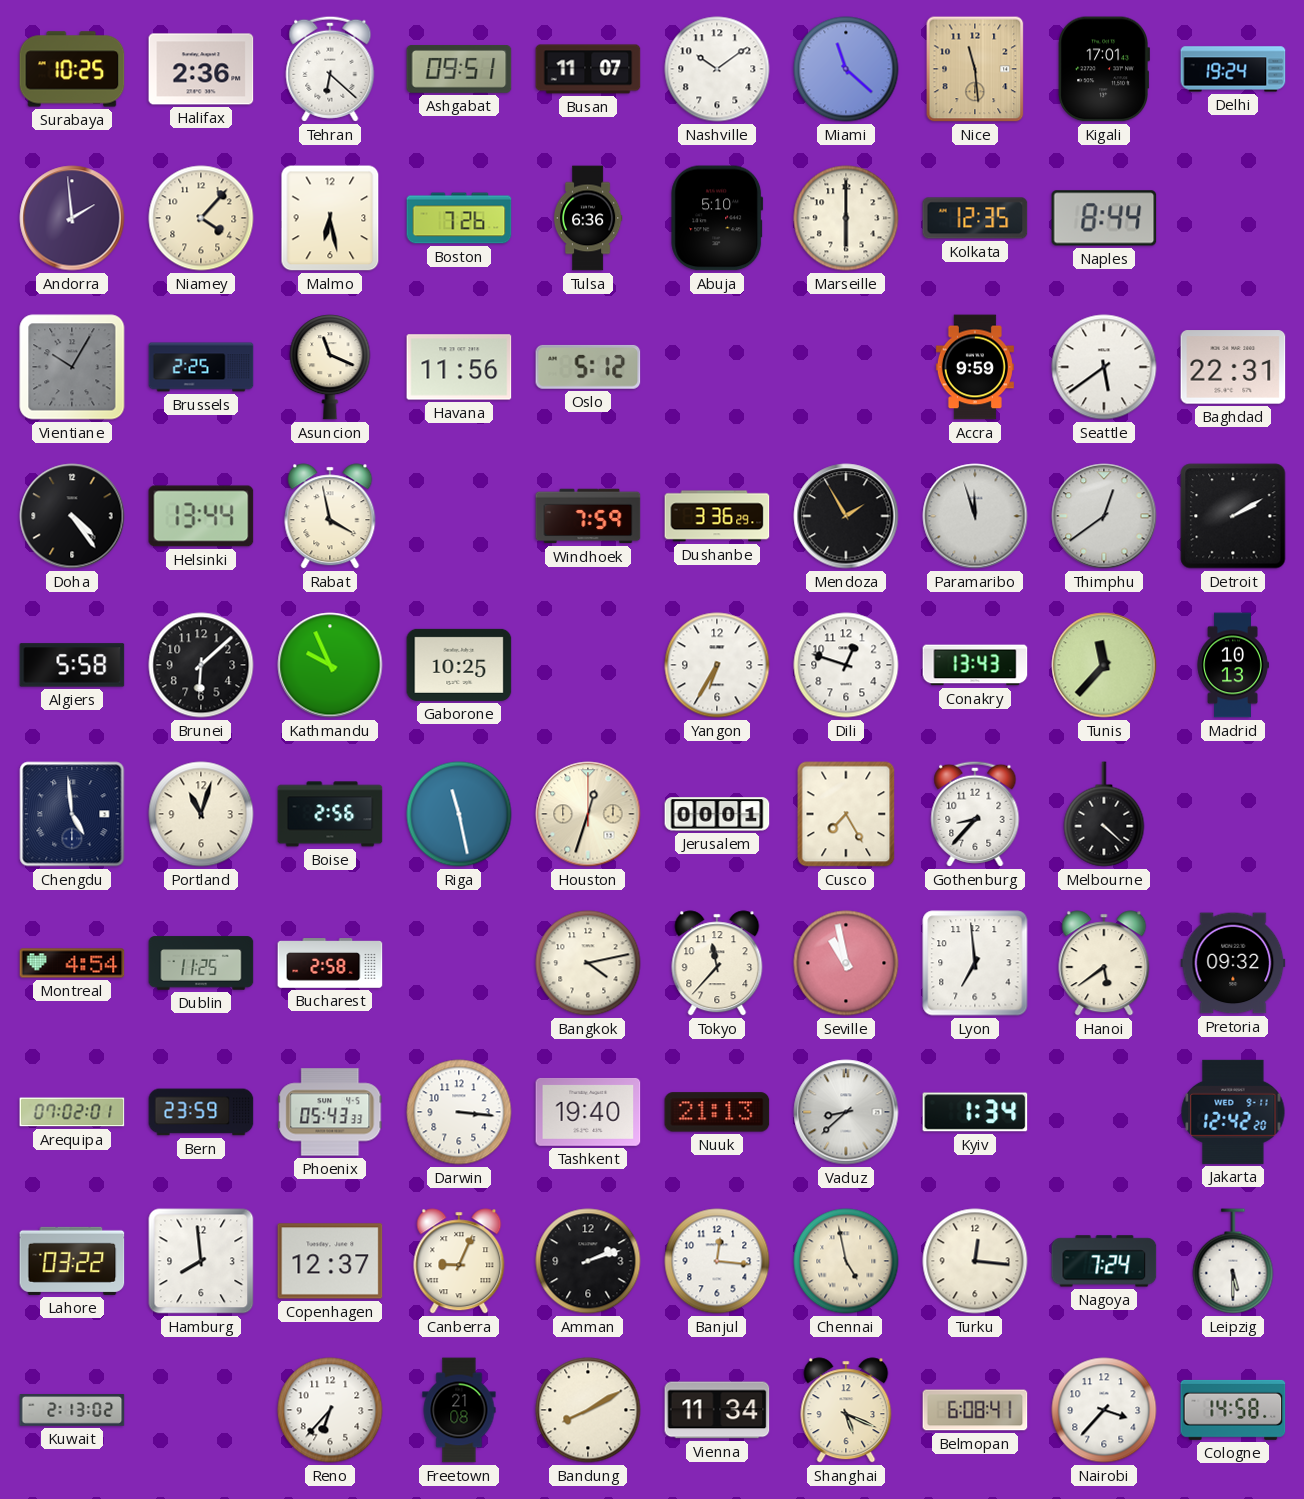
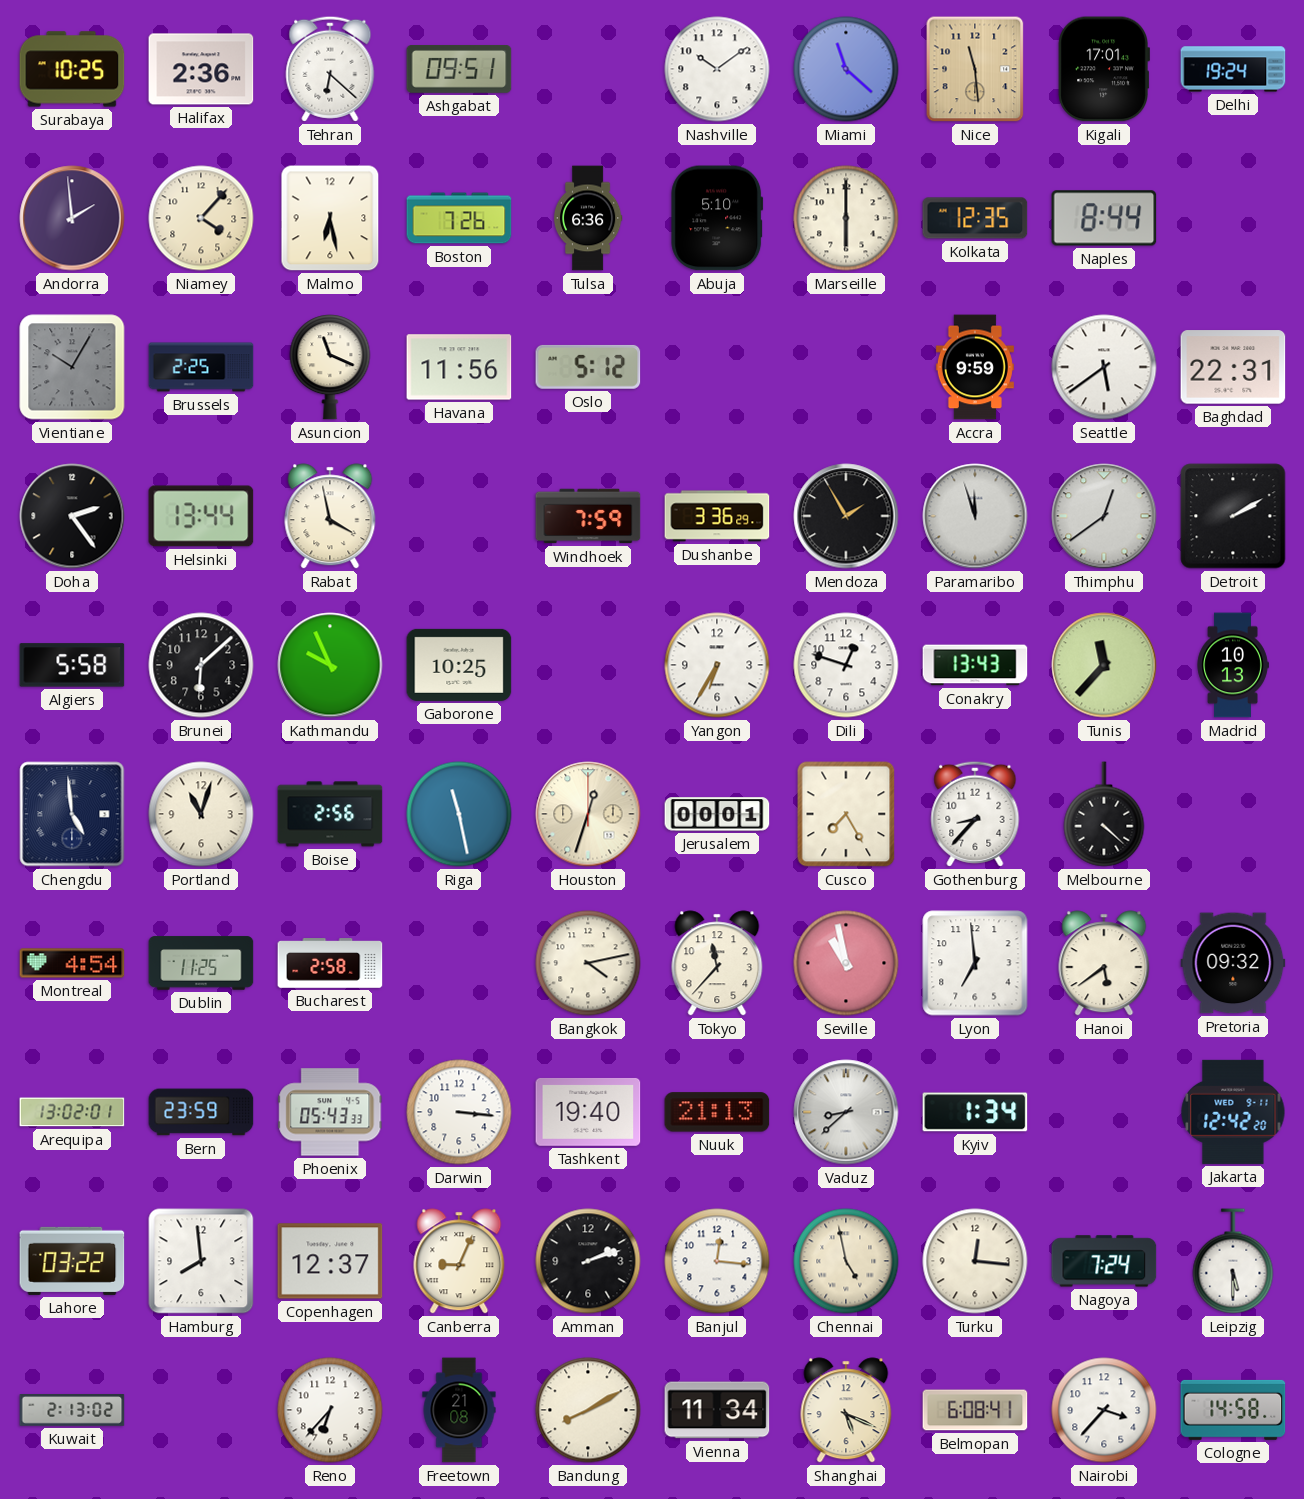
Busan: 11:07 -> none (588, 69)
Doha: 4:24 -> 2:24 (72, 516)
Arequipa: 07:02 -> 13:02 (72, 1112)
